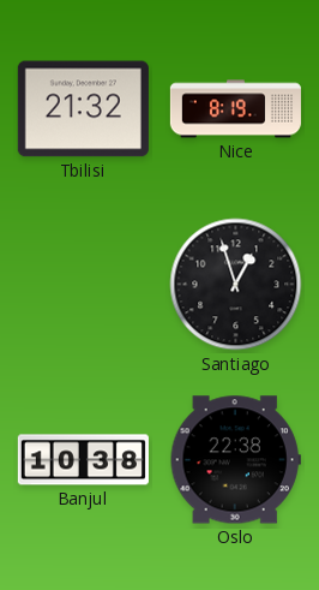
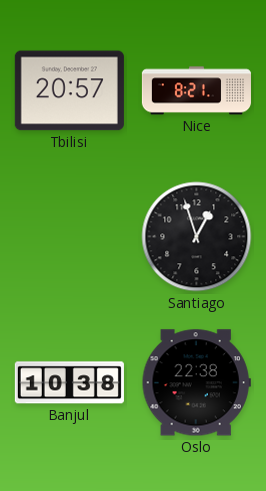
Tbilisi: 21:32 -> 20:57 (69, 91)
Nice: 8:19 -> 8:21 (196, 91)
